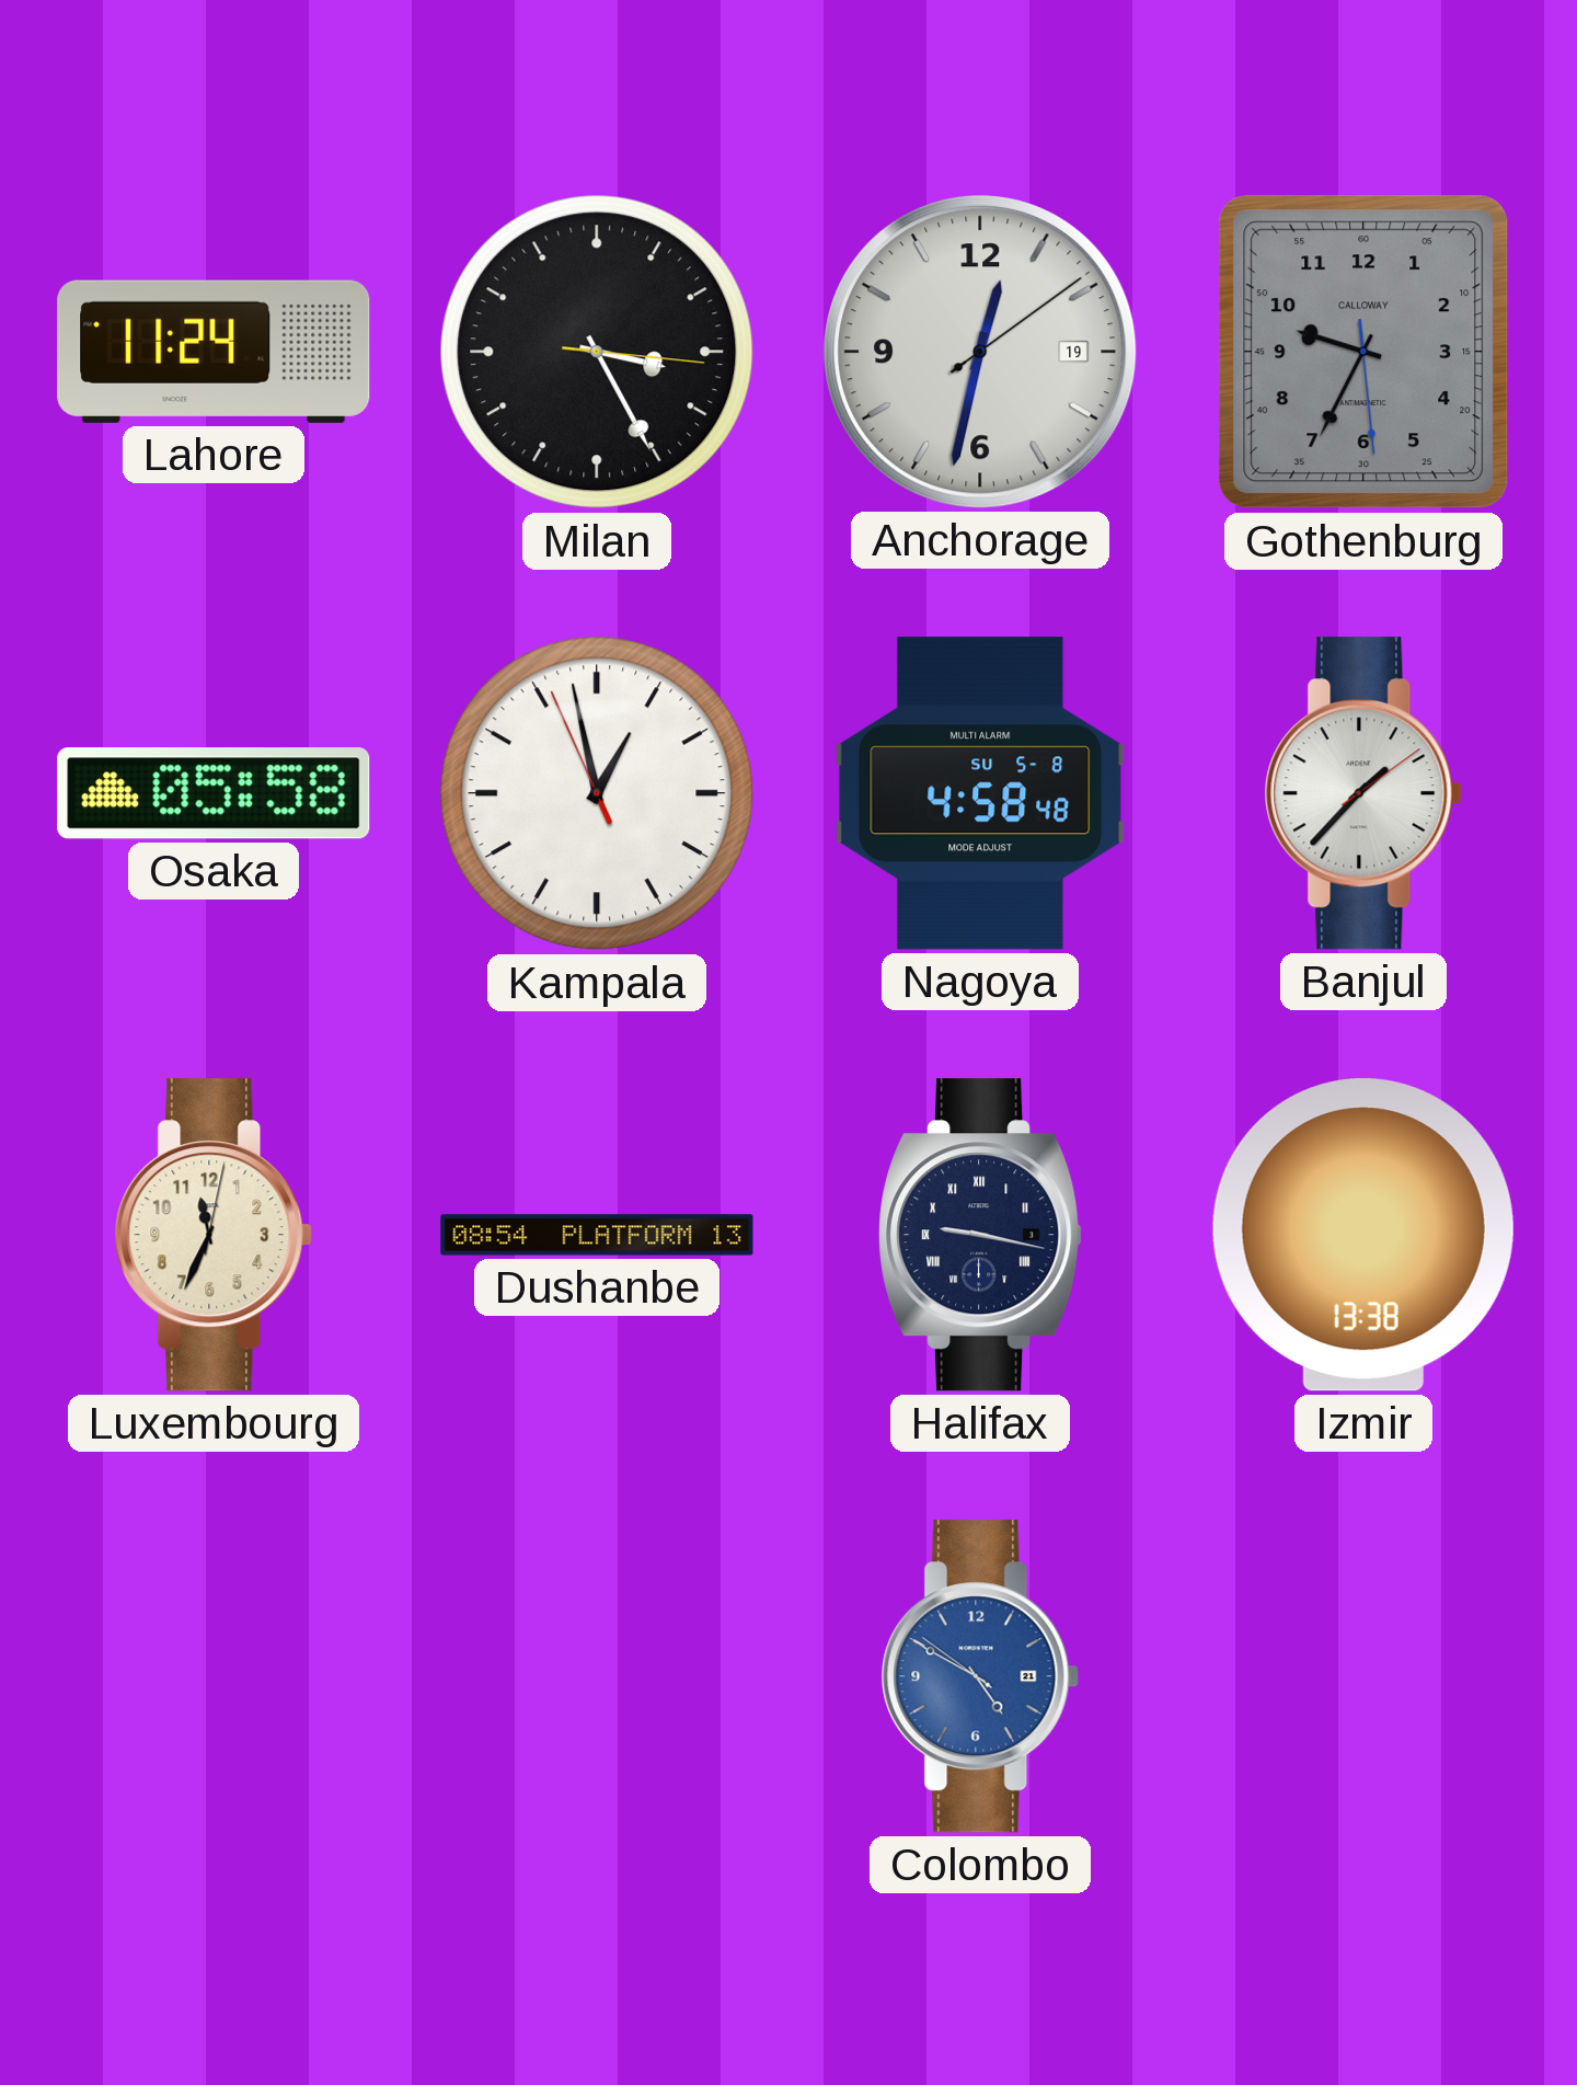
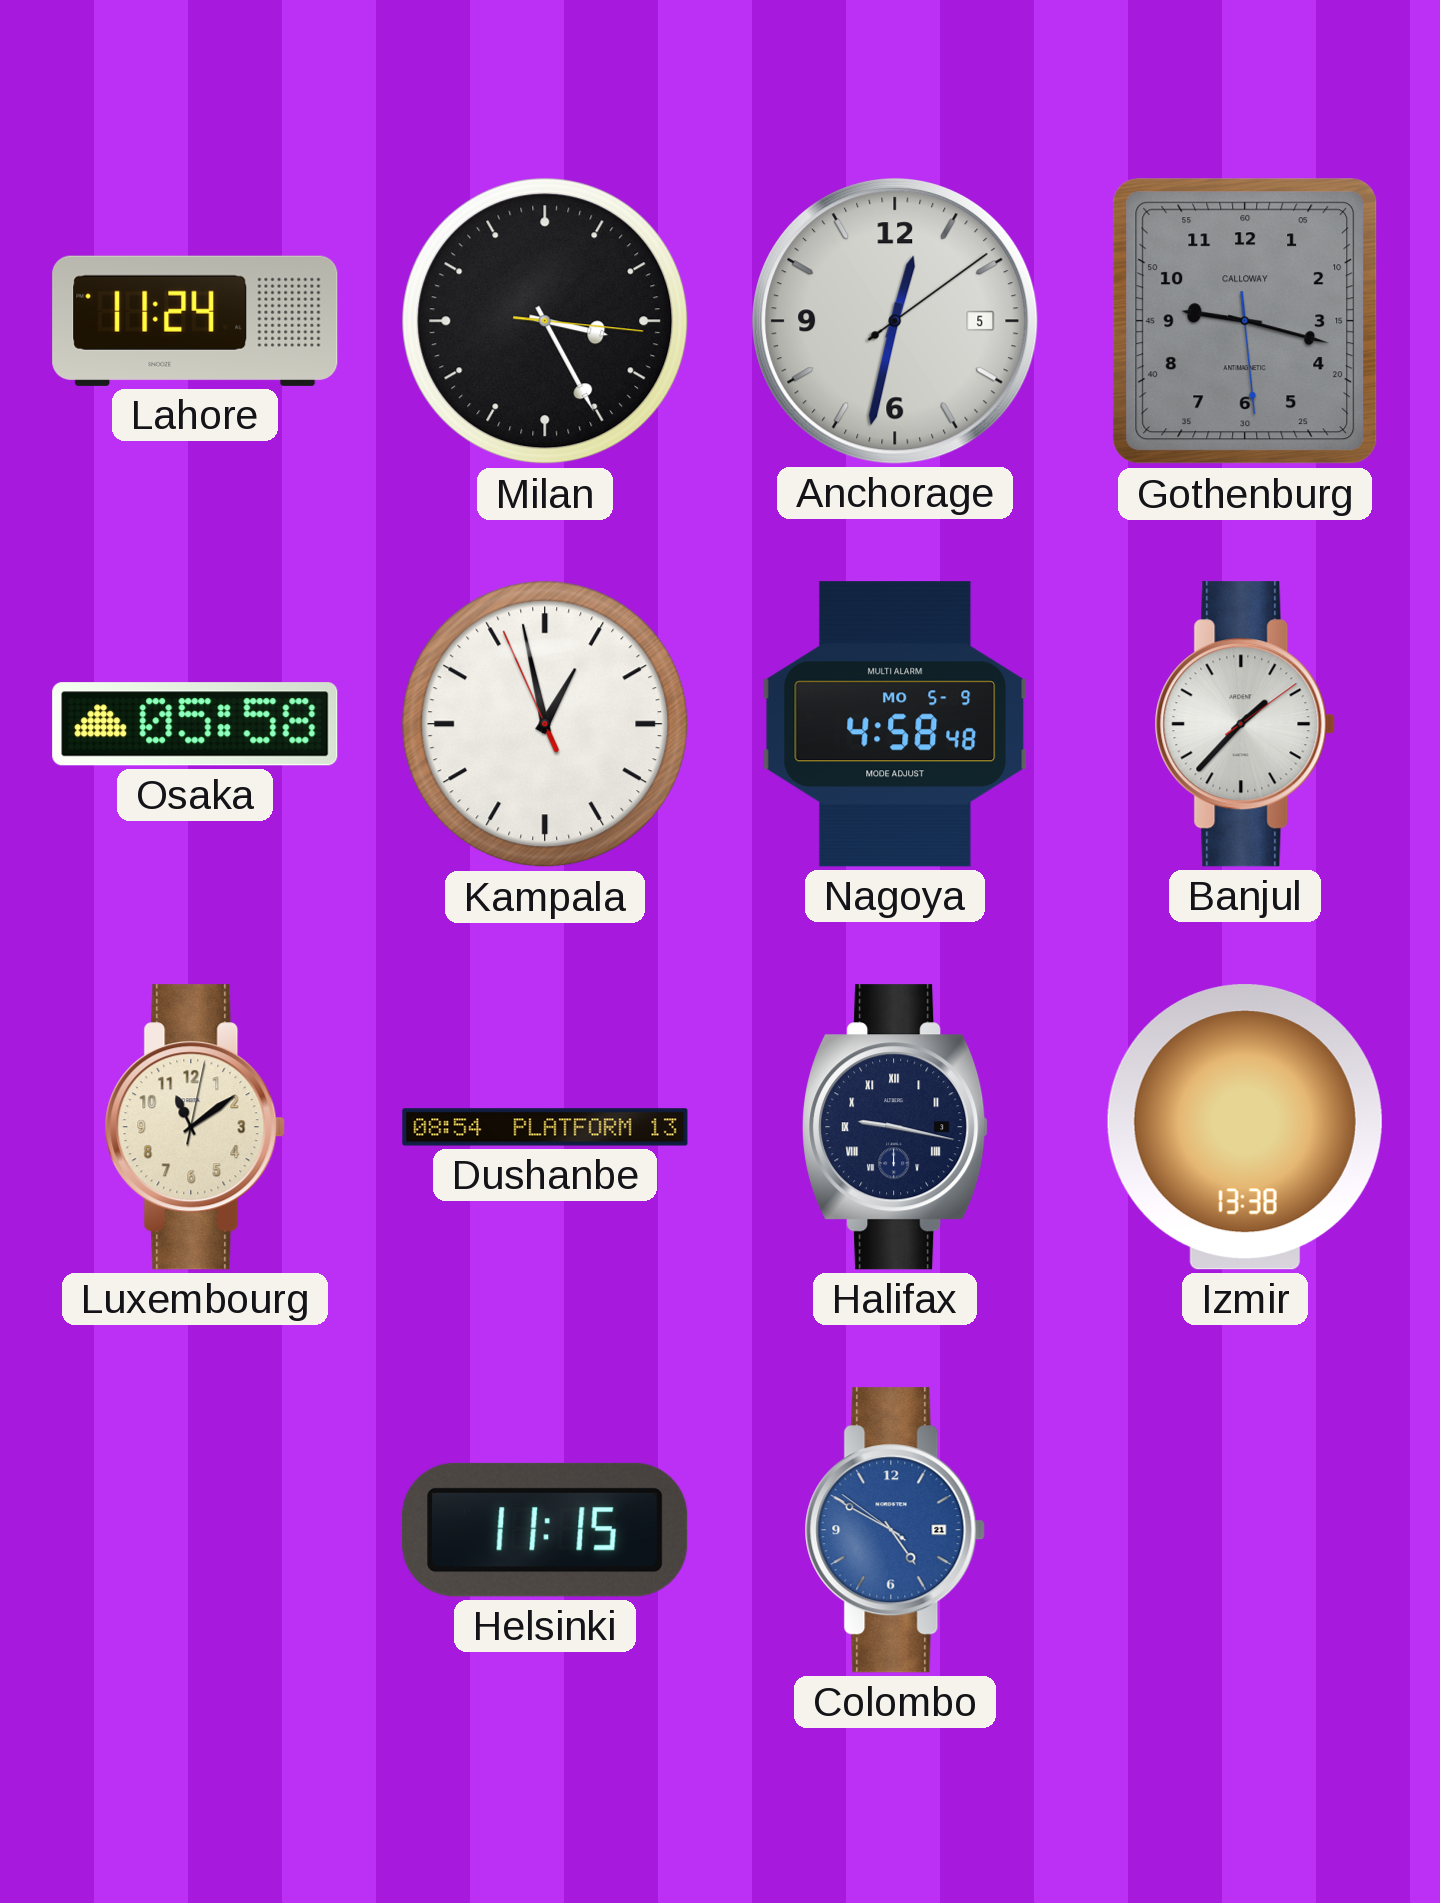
Anchorage date: 19 -> 5 (895, 321)
Gothenburg: 9:34 -> 9:17 (1245, 321)
Nagoya date: SU 5-8 -> MO 5-9 (895, 724)
Luxembourg: 11:34 -> 11:09 (195, 1127)
Helsinki: none -> 11:15 (545, 1530)
